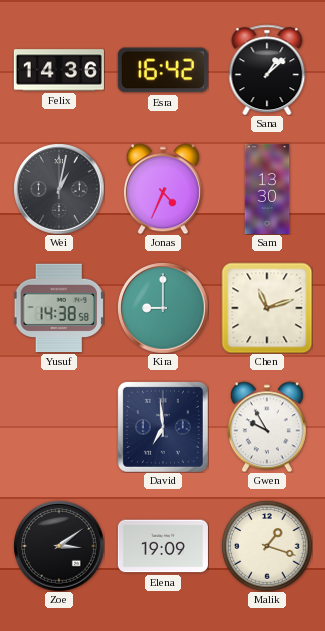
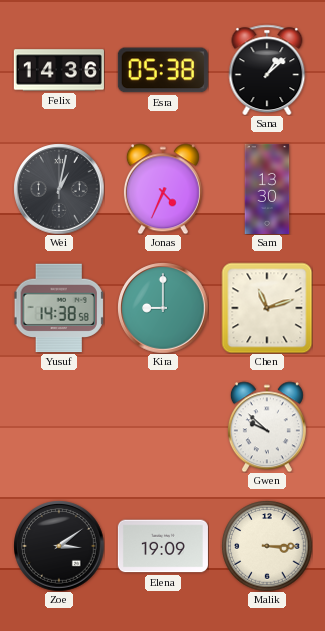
Esra: 16:42 -> 05:38 (163, 70)
David: 6:59 -> none (163, 427)
Gwen: 9:55 -> 9:52 (267, 427)
Malik: 1:18 -> 3:15 (267, 546)
